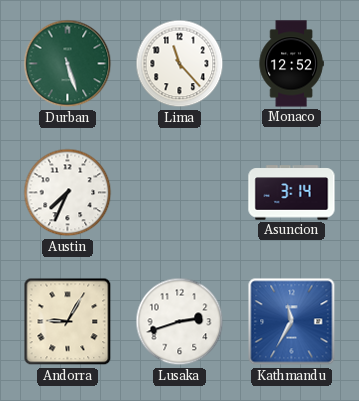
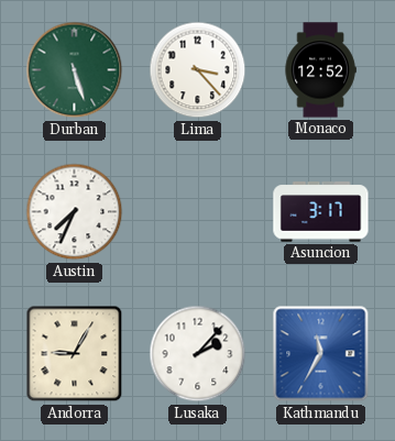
Lima: 11:23 -> 3:23 (198, 70)
Asuncion: 3:14 -> 3:17 (321, 212)
Lusaka: 2:42 -> 2:07 (198, 354)
